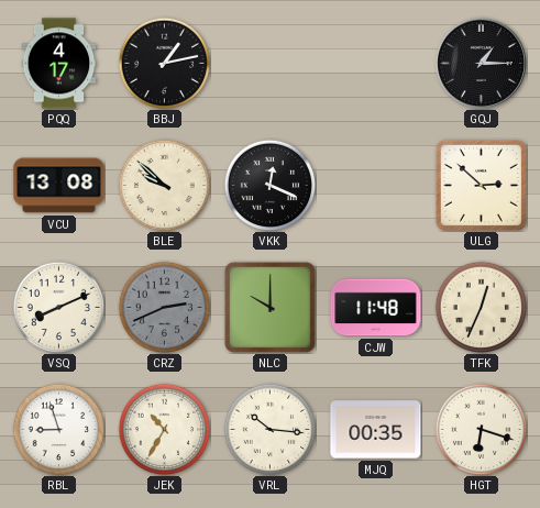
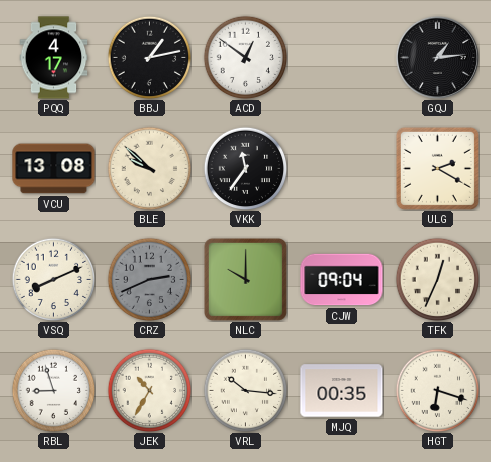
ACD: none -> 12:51 (245, 57)
GQJ: 1:15 -> 1:14 (437, 57)
VKK: 12:19 -> 11:36 (245, 168)
ULG: 2:52 -> 2:20 (437, 168)
CJW: 11:48 -> 09:04 (342, 280)
